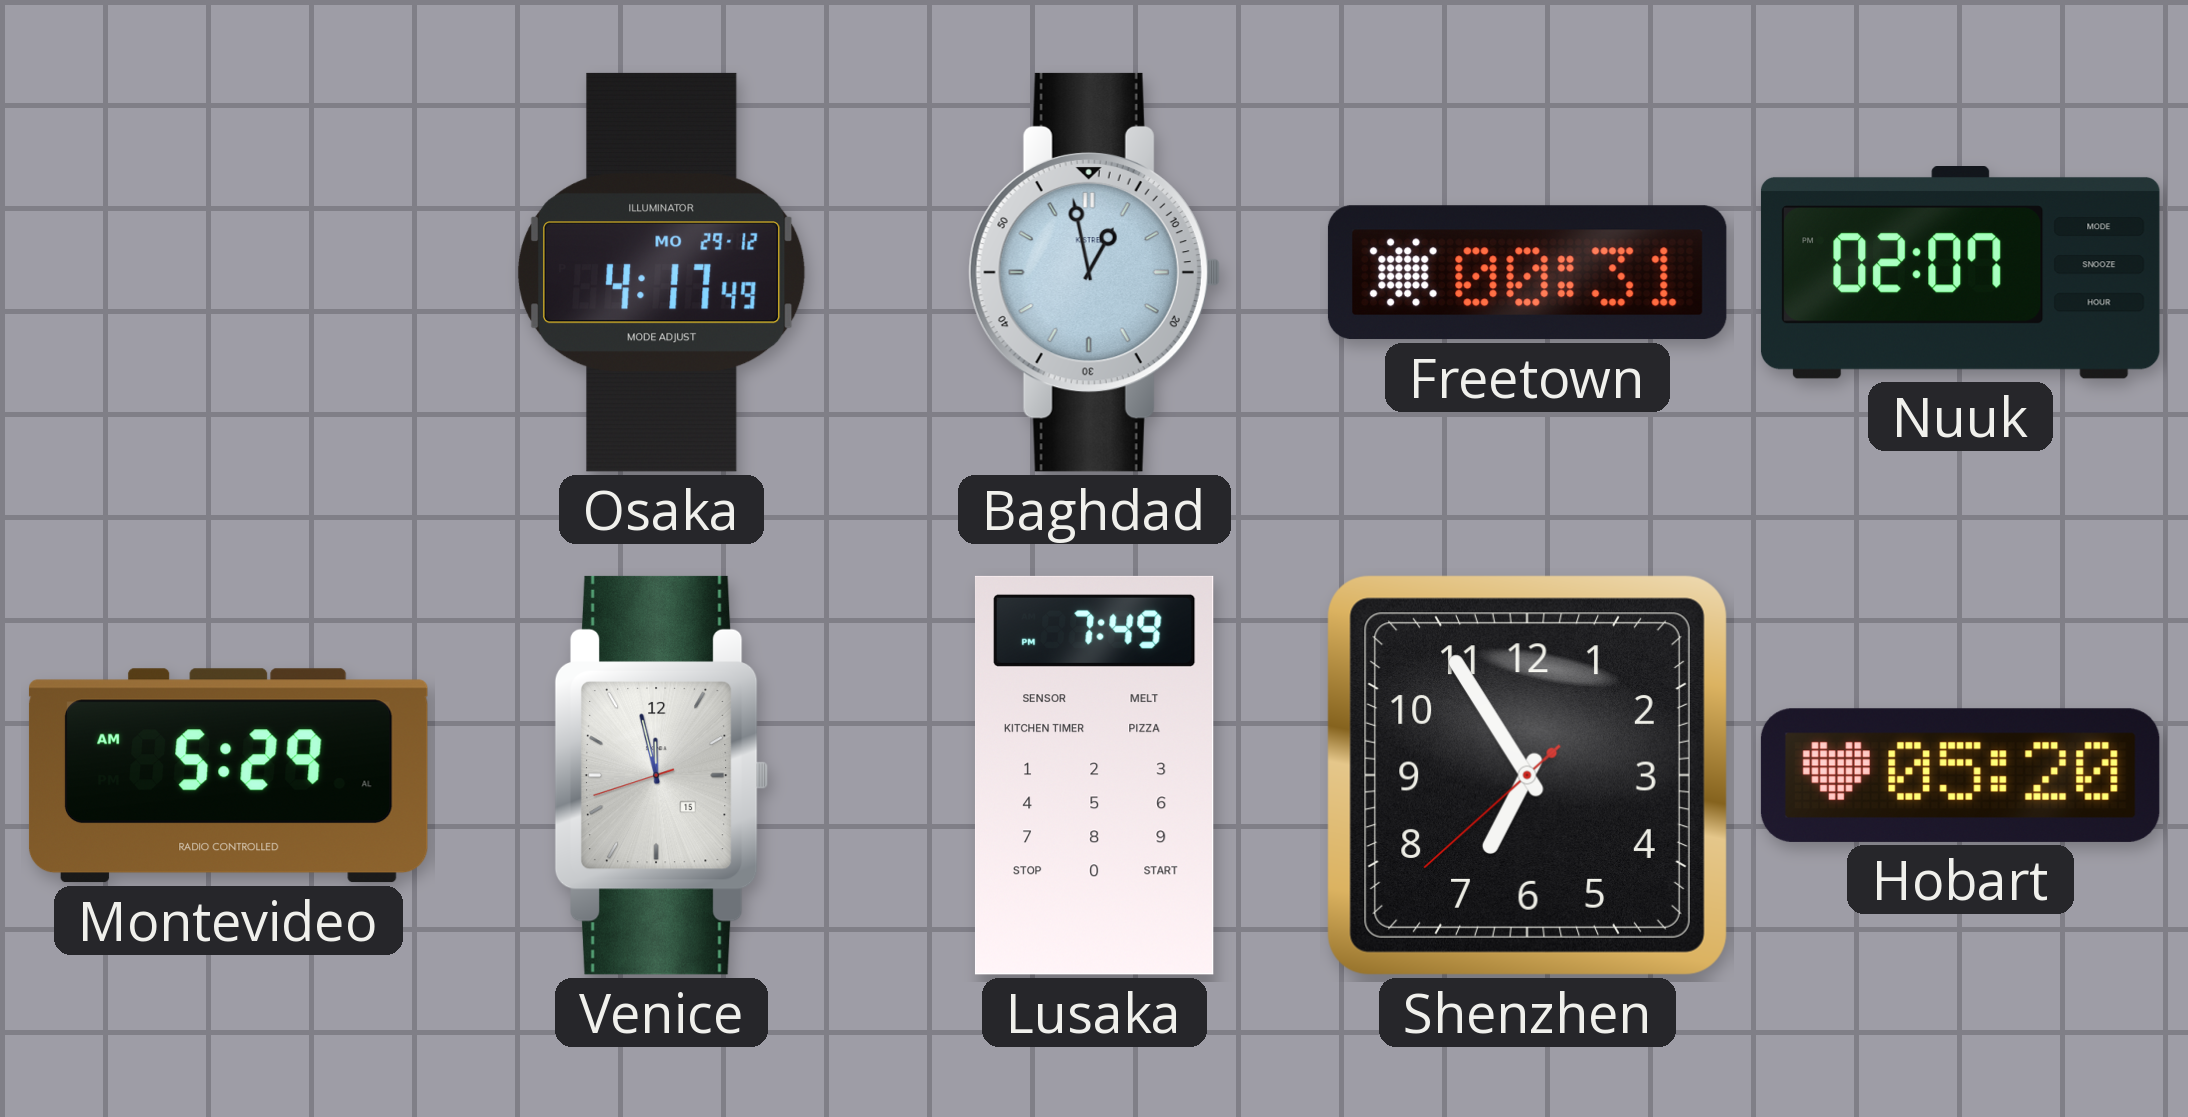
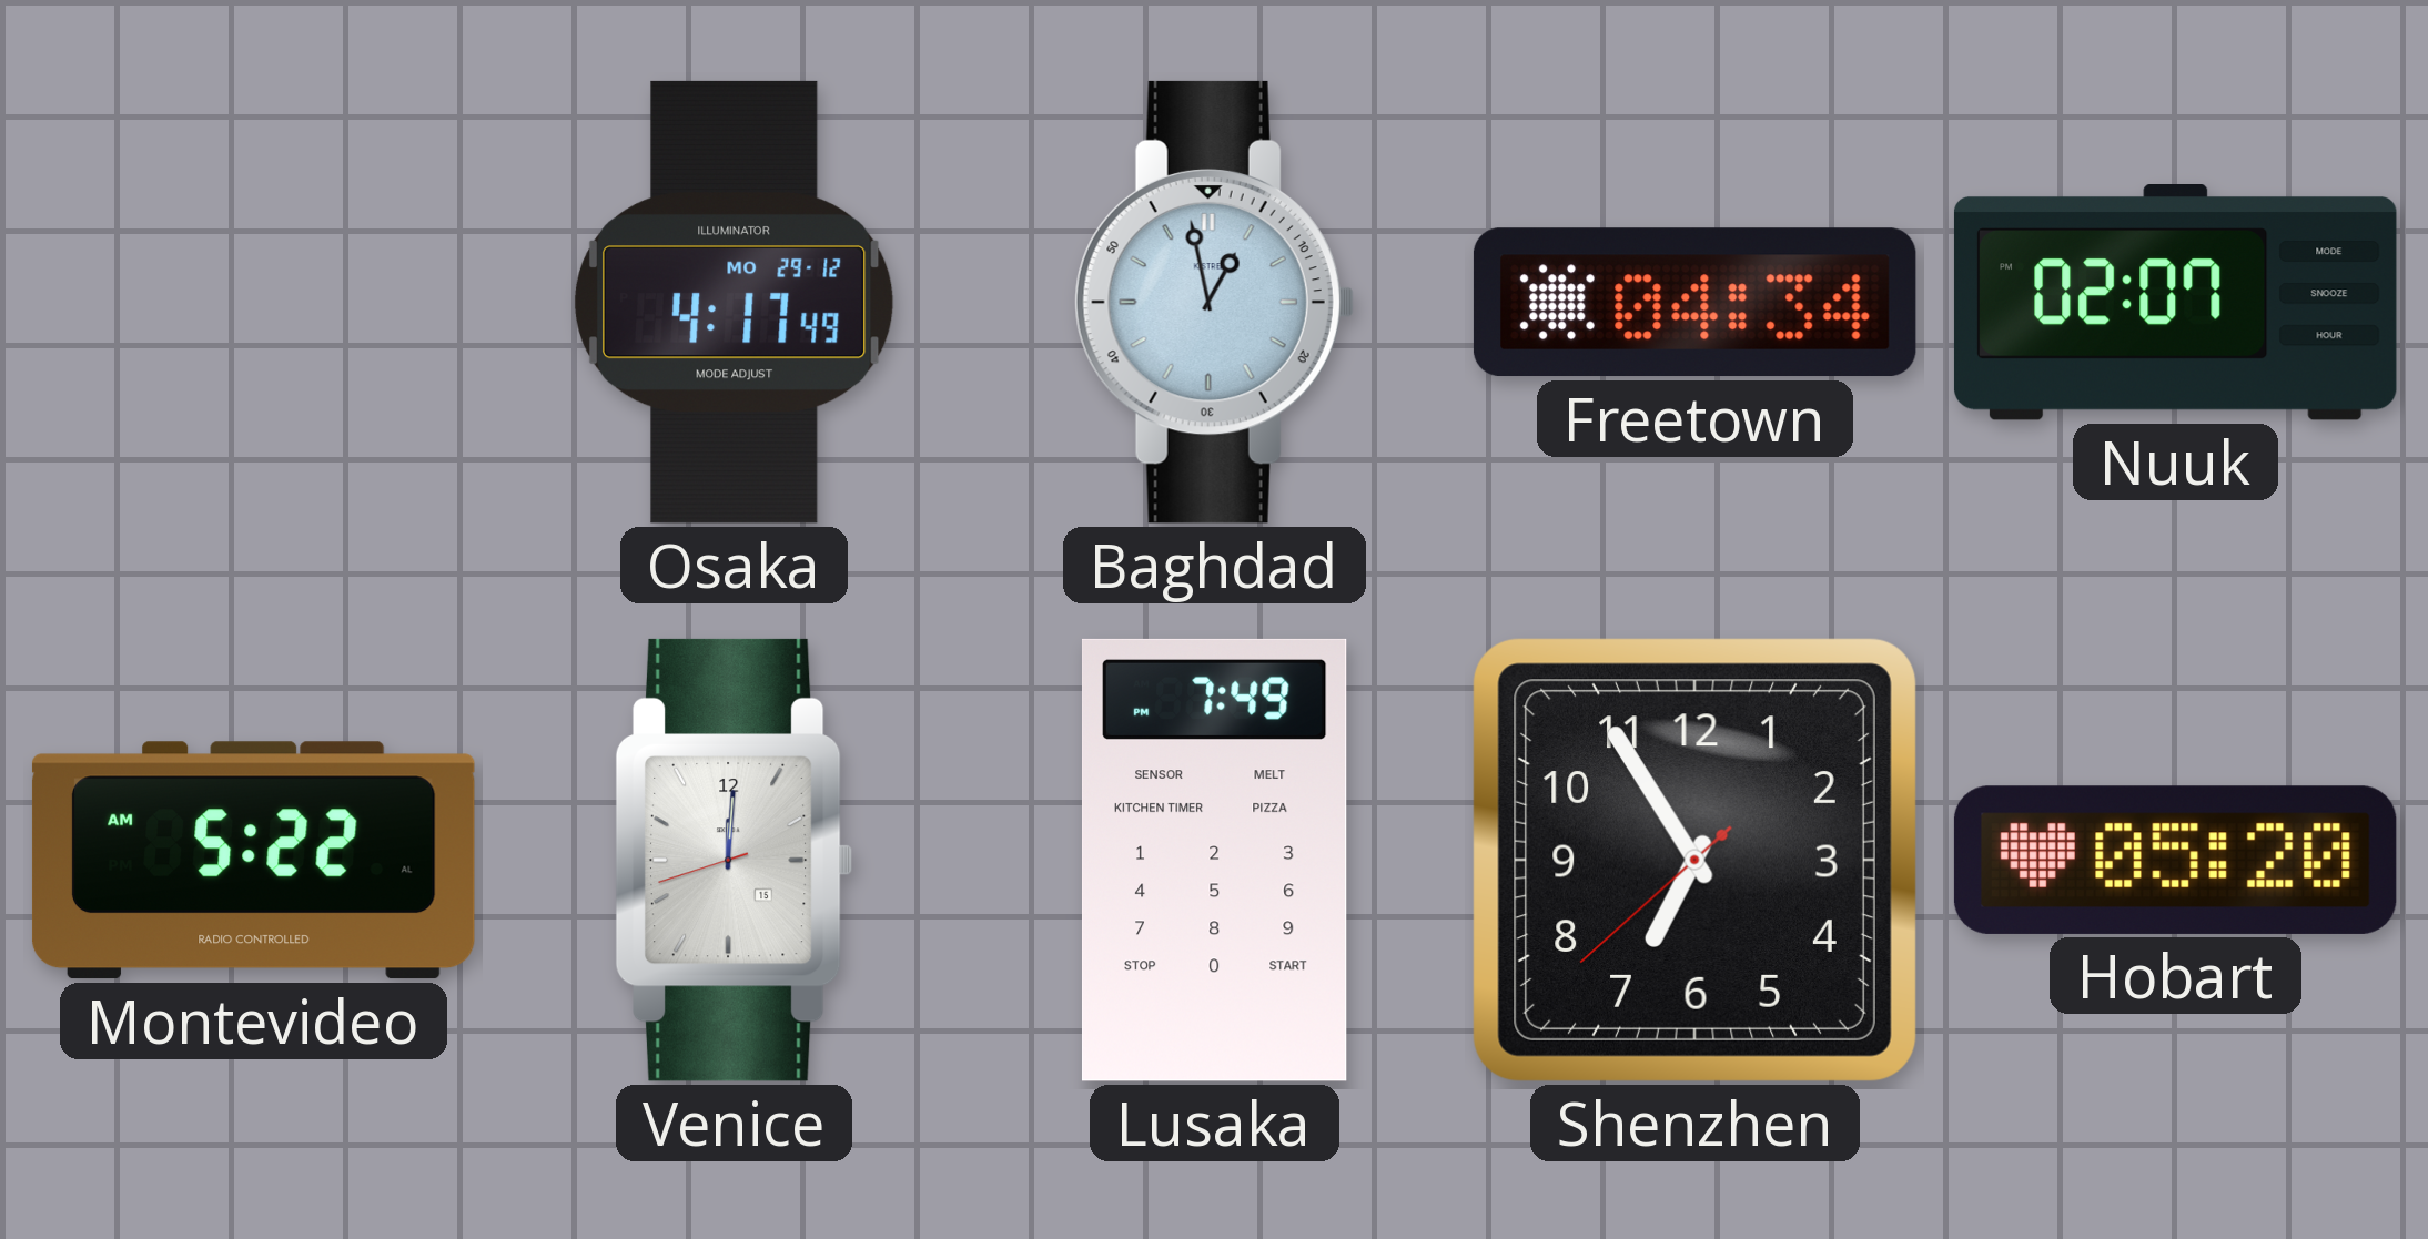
Freetown: 00:31 -> 04:34 (1694, 303)
Montevideo: 5:29 -> 5:22 (253, 861)
Venice: 11:57 -> 12:00 (734, 860)
